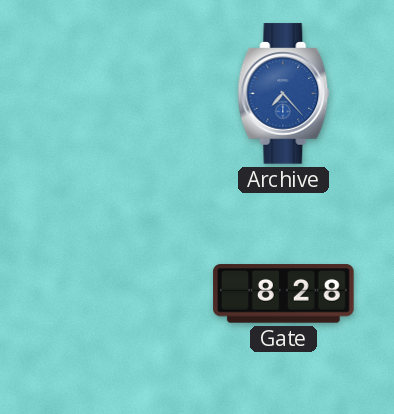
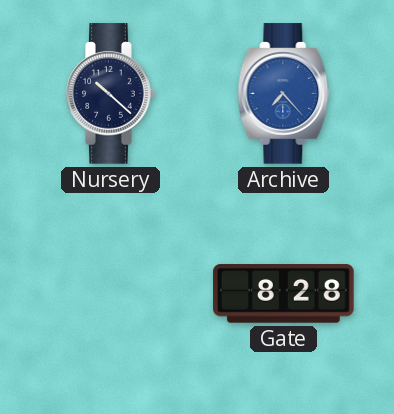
Nursery: none -> 10:22 (111, 94)
